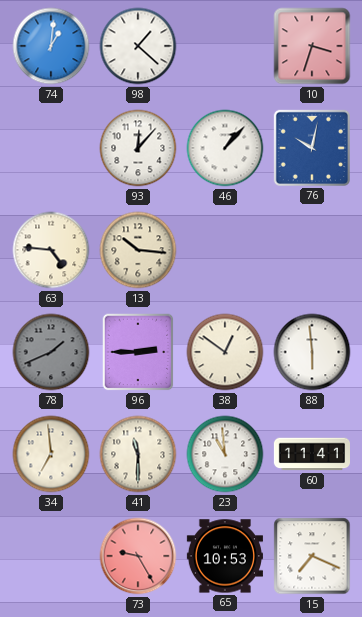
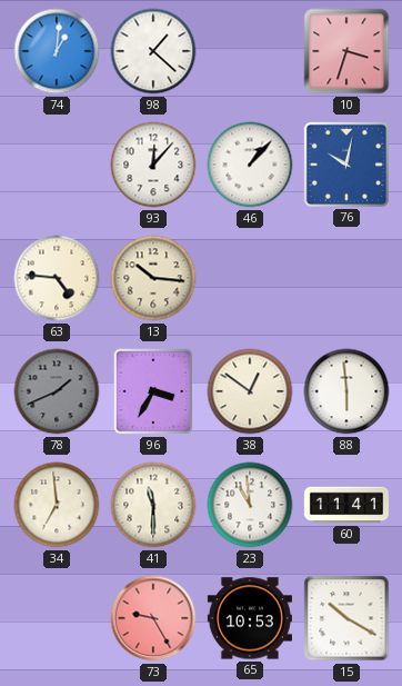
96: 2:45 -> 3:35 (153, 391)
15: 7:19 -> 10:20 (346, 618)
